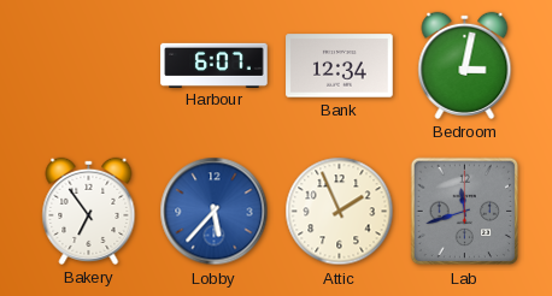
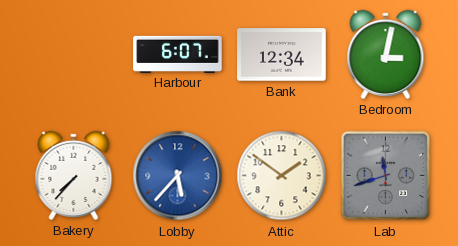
Bakery: 6:54 -> 7:37 (74, 175)
Attic: 1:56 -> 1:51 (282, 176)
